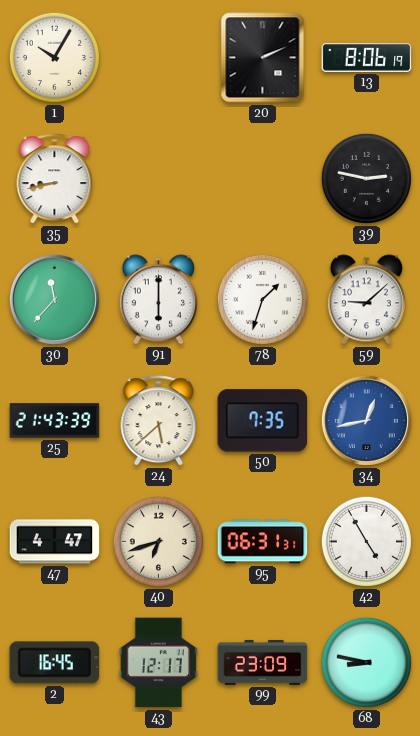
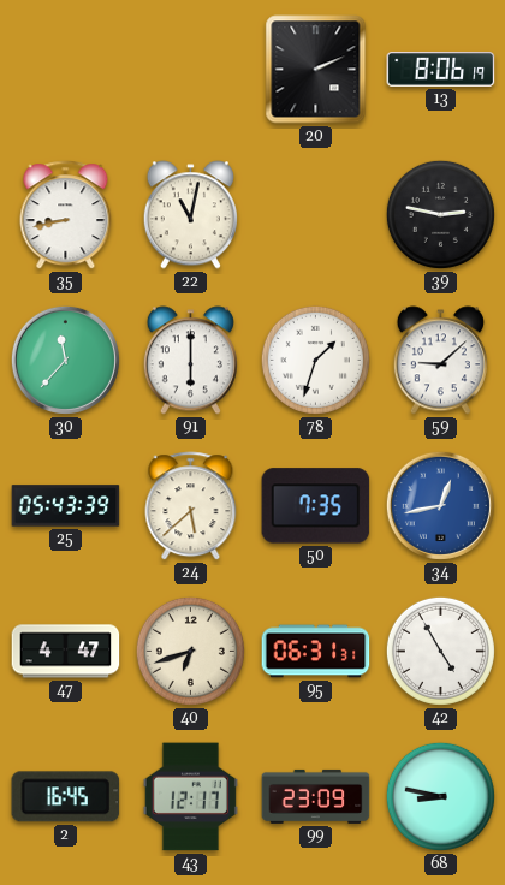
1: 10:05 -> none (54, 57)
22: none -> 11:02 (190, 215)
25: 21:43 -> 05:43 (66, 506)
